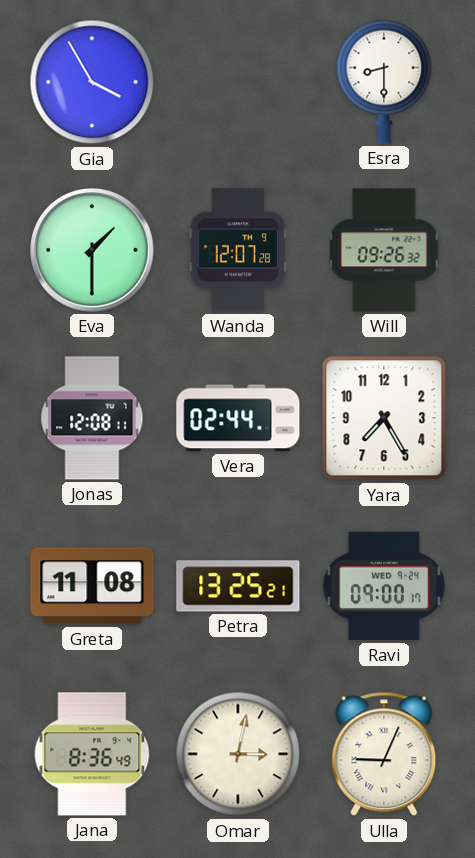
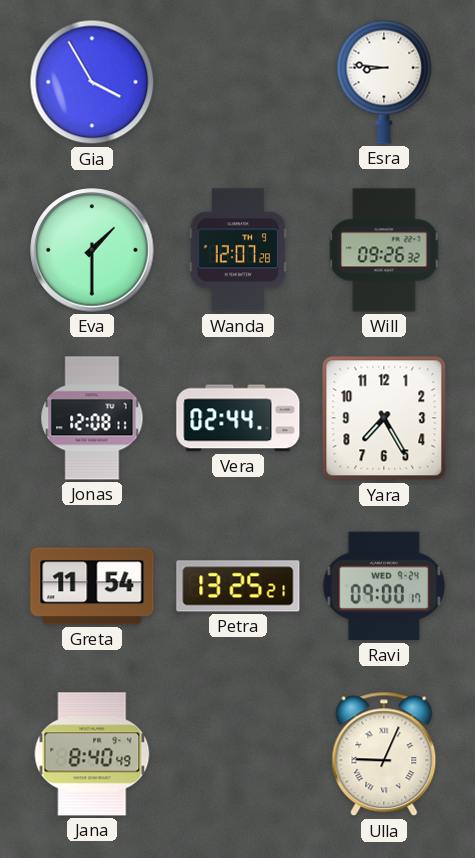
Esra: 8:30 -> 8:46 (384, 82)
Greta: 11:08 -> 11:54 (92, 586)
Jana: 8:36 -> 8:40 (92, 754)
Omar: 3:02 -> none (238, 754)
